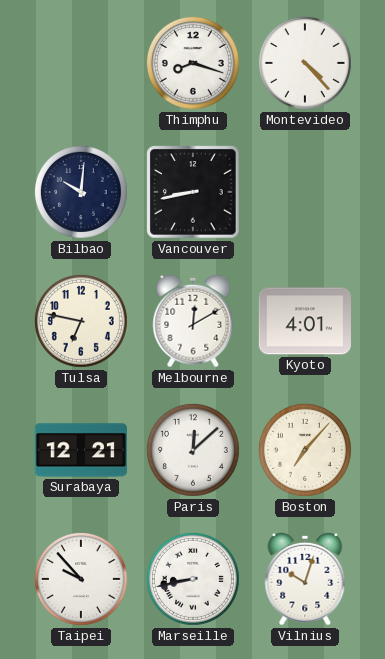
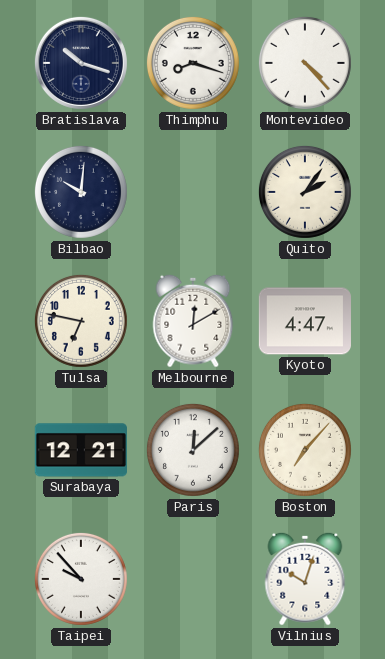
Bratislava: none -> 10:18 (81, 63)
Vancouver: 8:43 -> none (193, 192)
Quito: none -> 2:06 (305, 192)
Kyoto: 4:01 -> 4:47 (305, 321)
Marseille: 8:43 -> none (193, 579)
